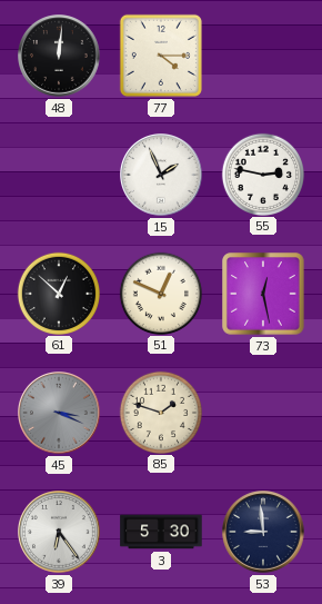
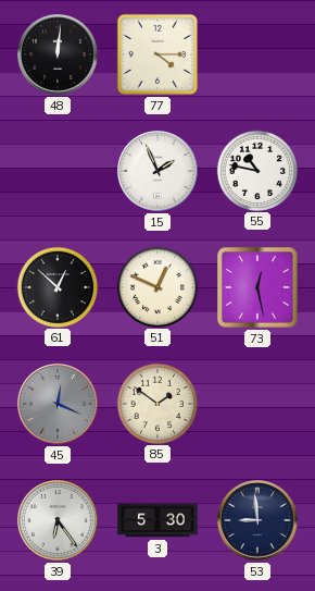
55: 2:47 -> 10:47 (256, 170)
45: 3:19 -> 12:19 (59, 405)
85: 1:48 -> 1:51 (156, 403)
